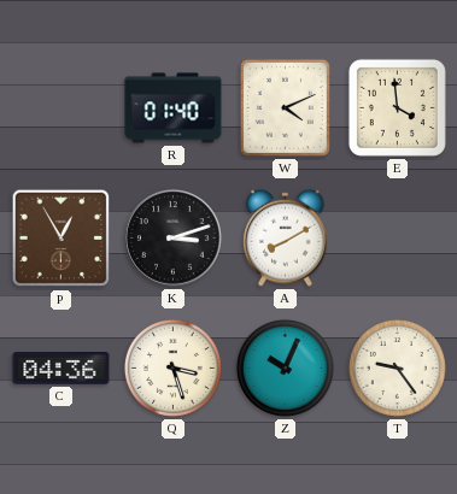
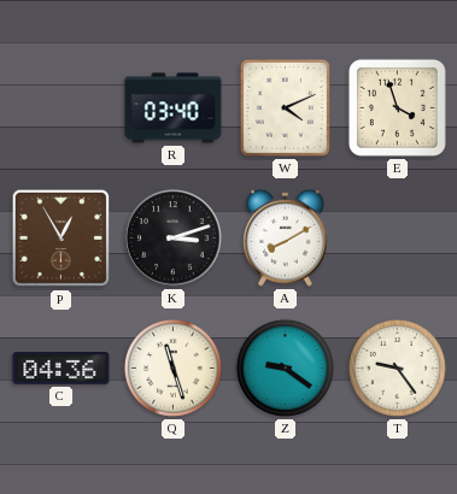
R: 01:40 -> 03:40 (174, 108)
E: 3:59 -> 3:57 (397, 107)
Q: 3:27 -> 11:27 (172, 367)
Z: 10:04 -> 9:21 (285, 367)
